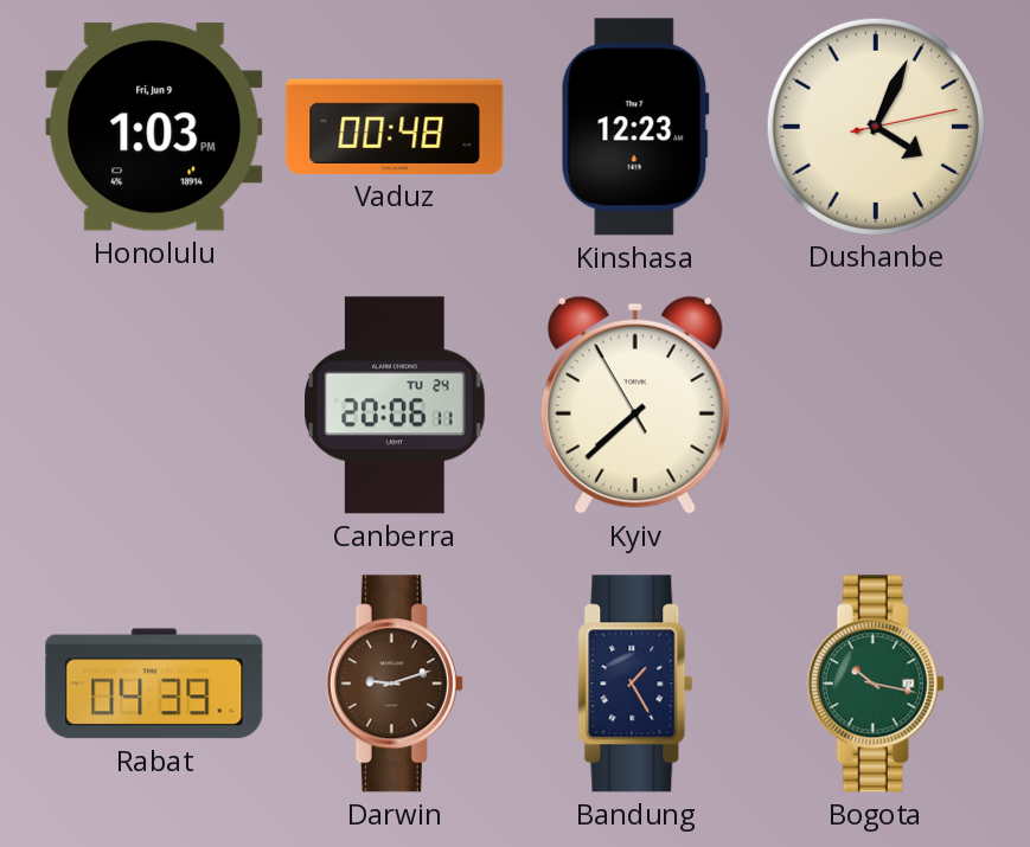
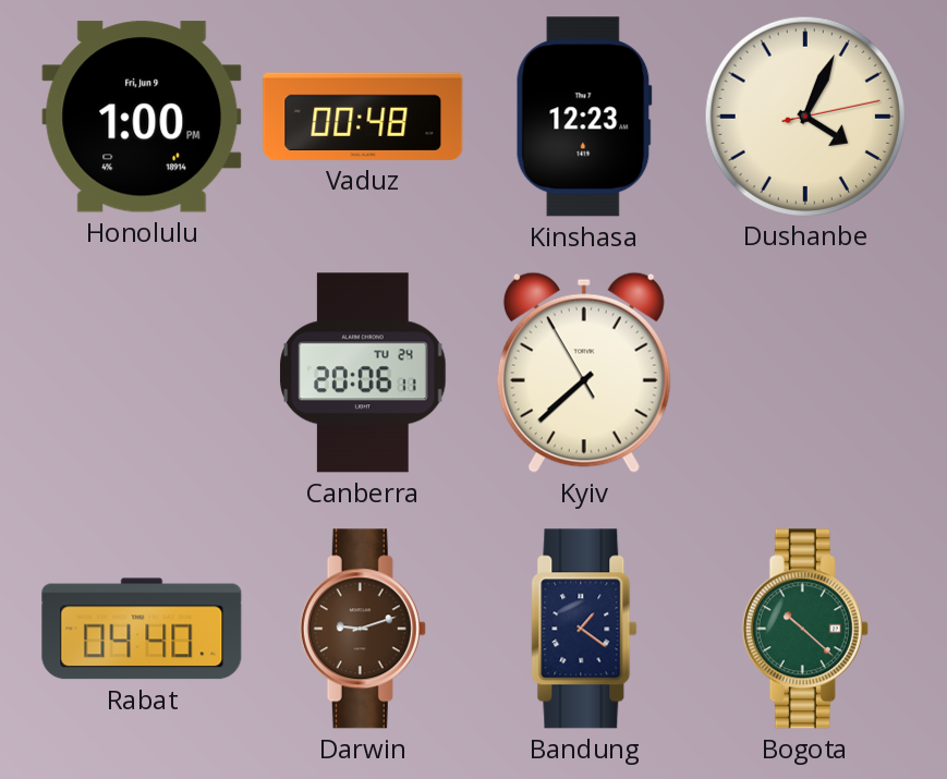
Honolulu: 1:03 -> 1:00 (142, 117)
Rabat: 04:39 -> 04:40 (142, 629)
Bandung: 1:25 -> 1:21 (584, 629)
Bogota: 10:17 -> 10:22 (805, 629)
